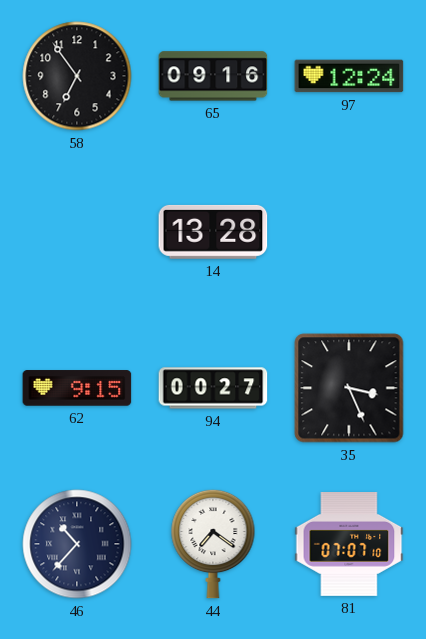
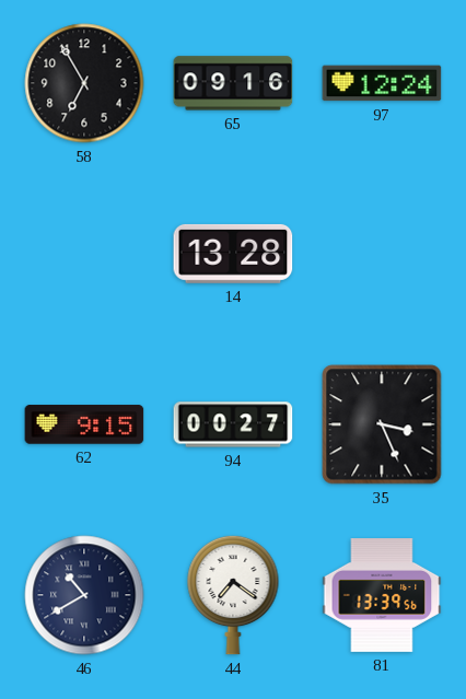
58: 6:54 -> 6:55 (84, 83)
46: 10:37 -> 10:40 (84, 595)
81: 07:07 -> 13:39 (382, 596)
